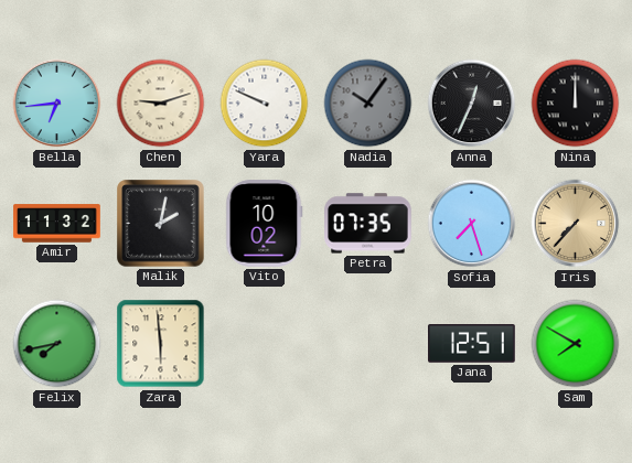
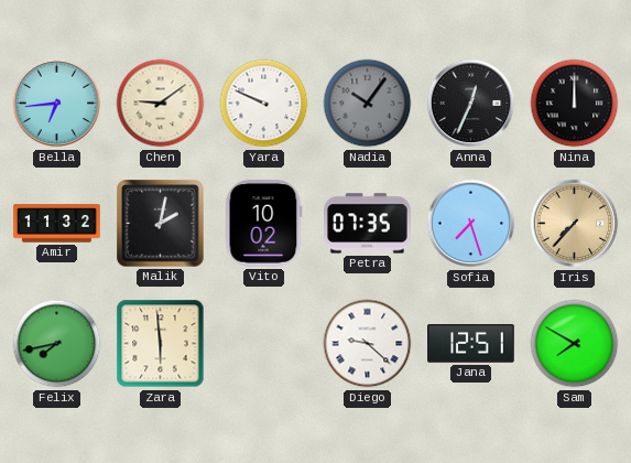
Chen: 9:12 -> 9:09 (161, 104)
Diego: none -> 9:22 (368, 344)
